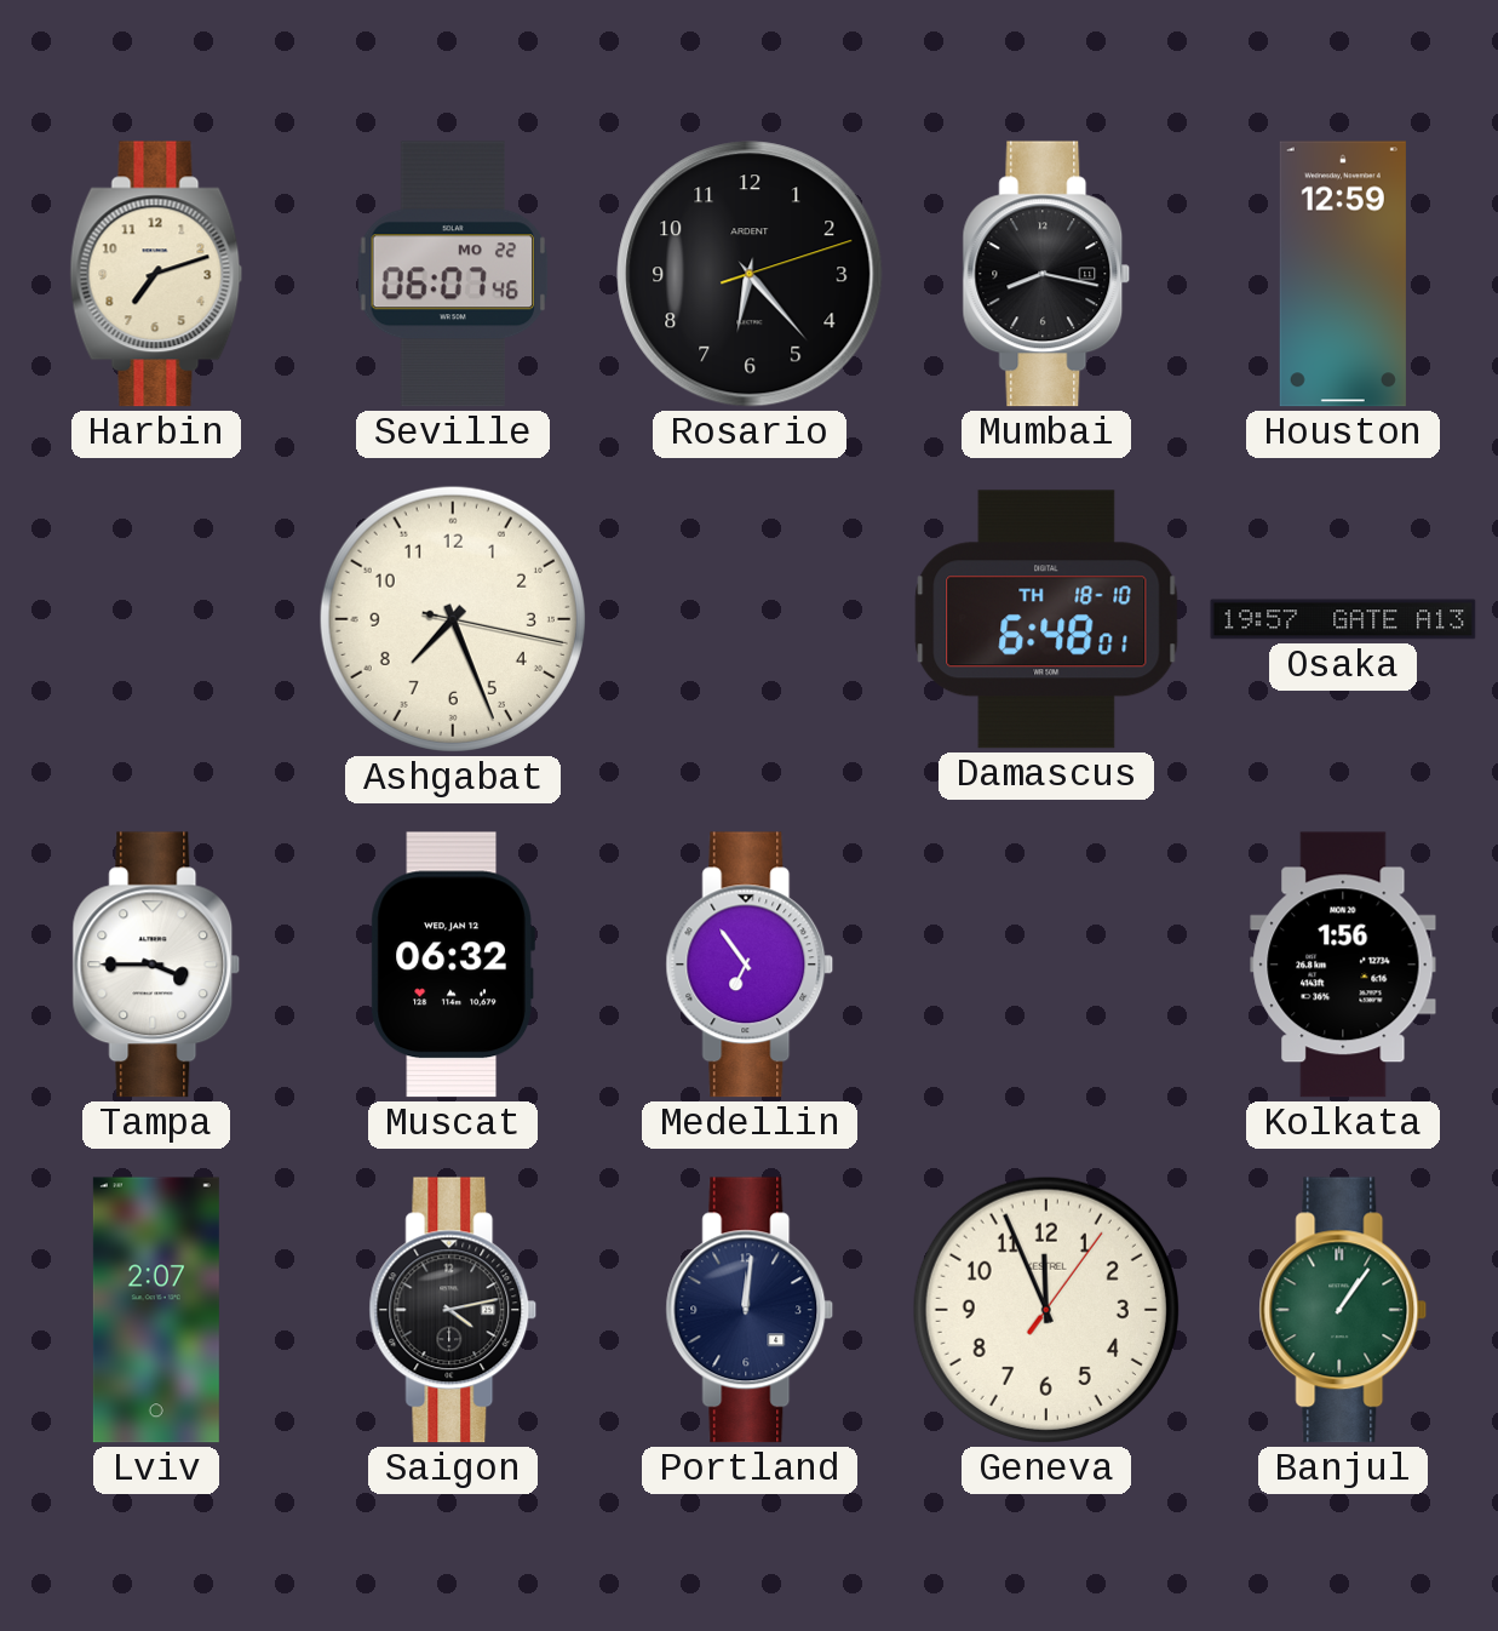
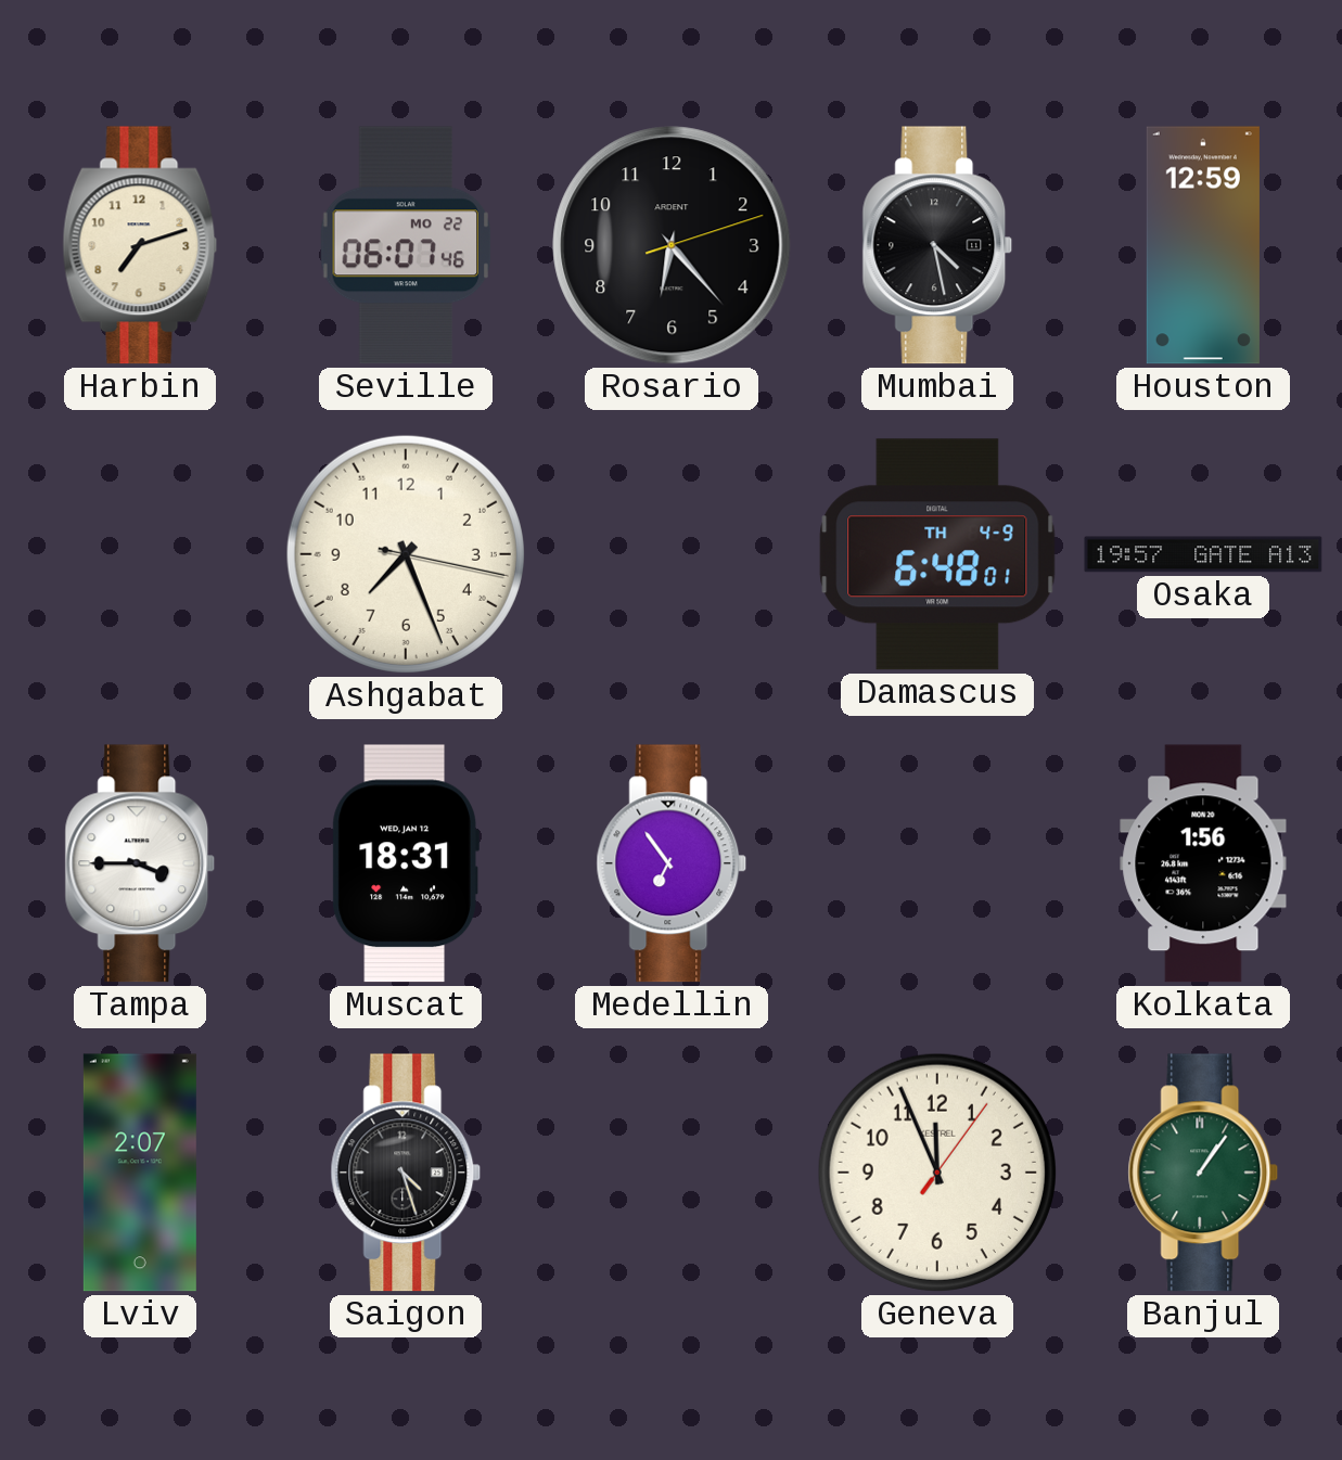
Mumbai: 8:17 -> 4:28 (937, 245)
Damascus date: TH 18-10 -> TH 4-9 (937, 554)
Muscat: 06:32 -> 18:31 (406, 863)
Saigon: 4:13 -> 4:27 (406, 1173)
Portland: 12:01 -> none (750, 1310)
